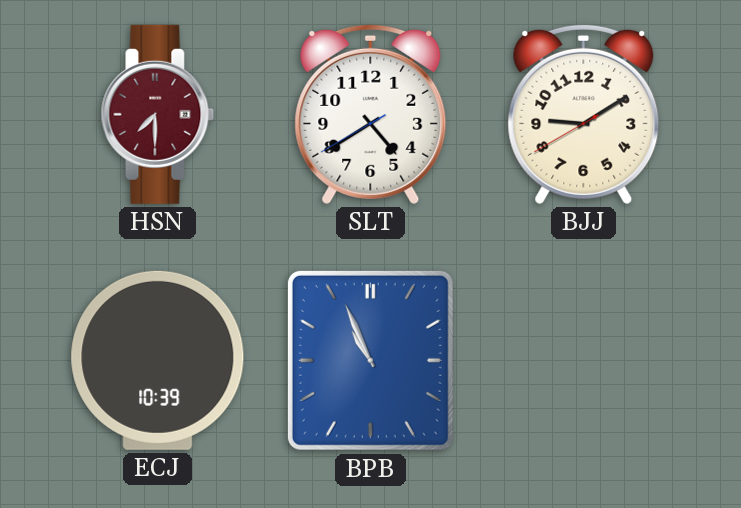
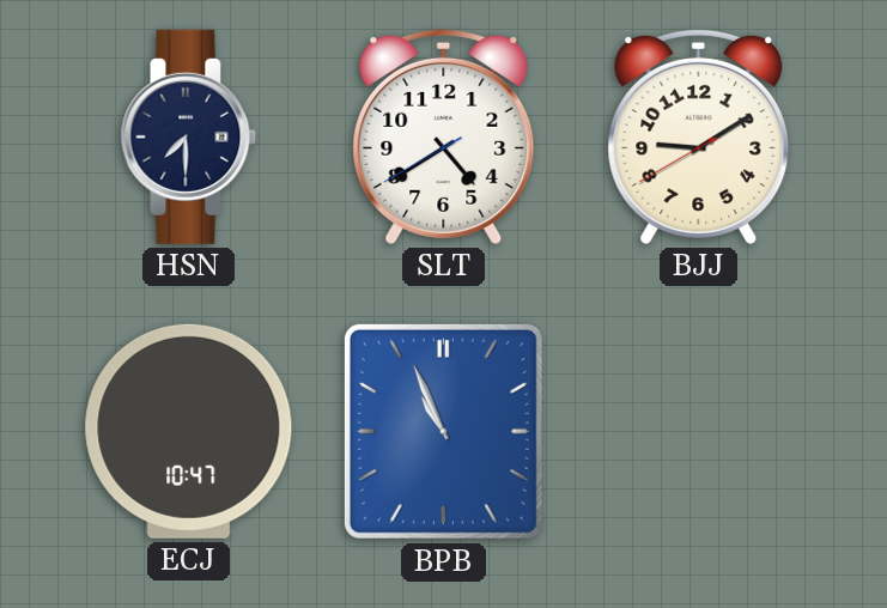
HSN dial: burgundy -> navy (189, 136)
ECJ: 10:39 -> 10:47 (189, 431)
